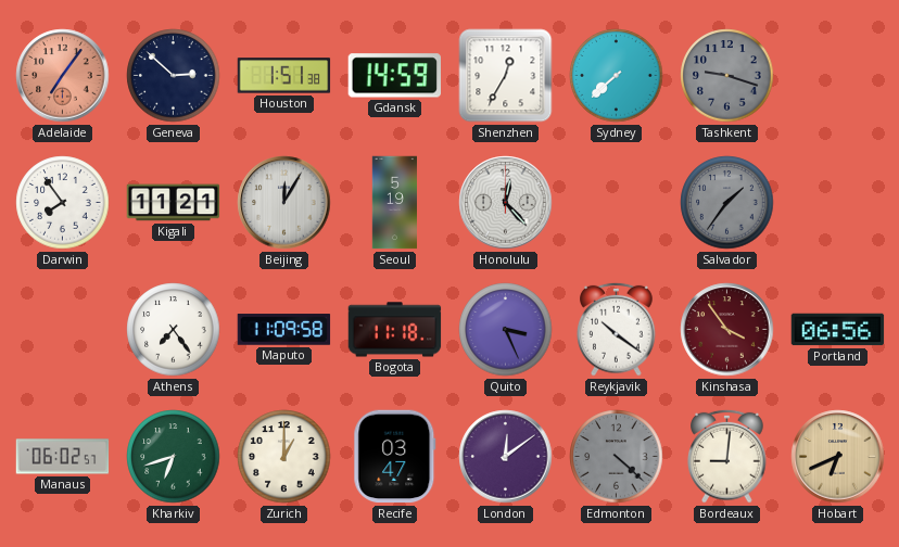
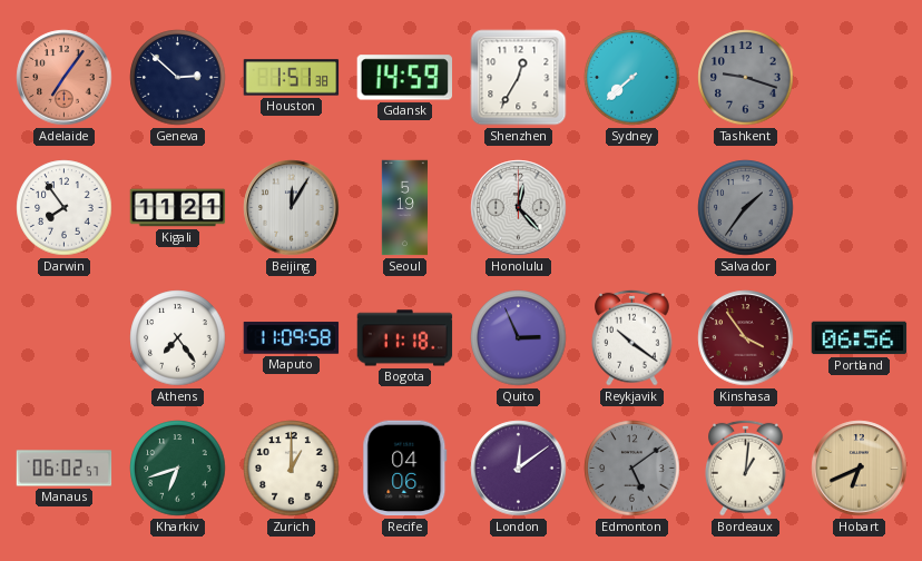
Quito: 3:26 -> 2:56 (519, 338)
Recife: 03:47 -> 04:06 (405, 469)
Edmonton: 4:22 -> 5:09 (632, 469)
Bordeaux: 9:01 -> 1:01 (746, 467)
